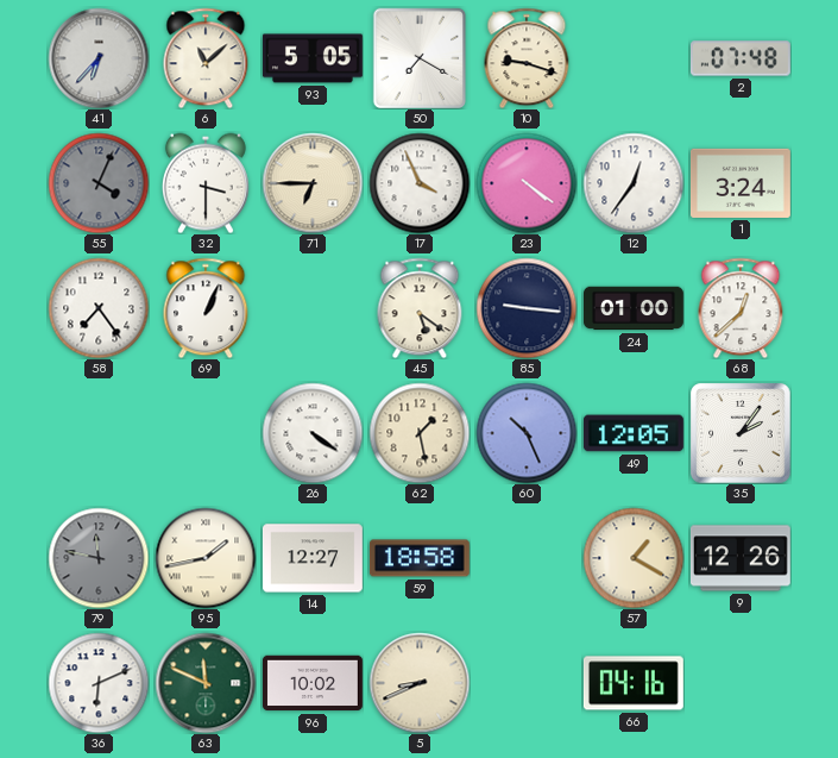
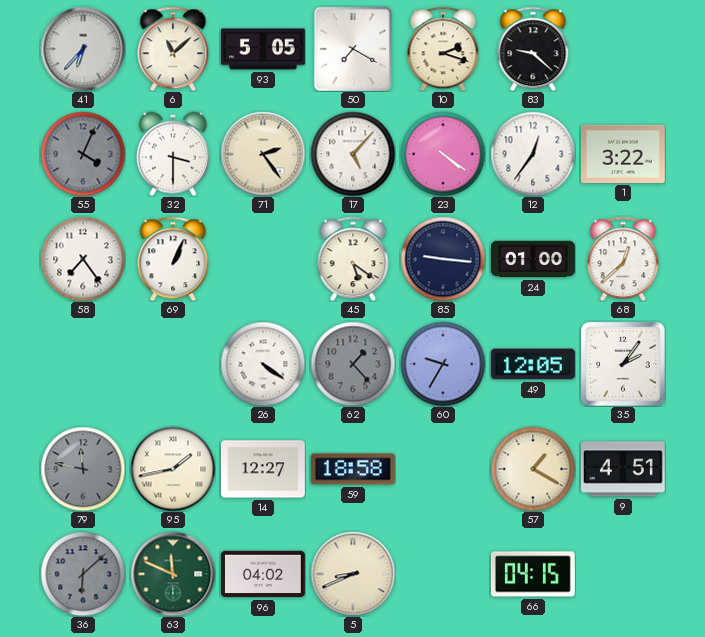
10: 9:18 -> 2:18 (443, 49)
83: none -> 9:22 (533, 49)
2: 07:48 -> none (741, 58)
71: 6:45 -> 2:24 (263, 154)
17: 3:56 -> 5:07 (353, 154)
1: 3:24 -> 3:22 (623, 154)
62: 1:28 -> 1:23 (353, 364)
62 dial: cream -> grey (353, 364)
60: 10:26 -> 9:35 (443, 364)
9: 12:26 -> 4:51 (623, 469)
36: 6:11 -> 6:08 (83, 574)
36 dial: white -> grey (83, 574)
96: 10:02 -> 04:02 (263, 574)
66: 04:16 -> 04:15 (533, 574)
